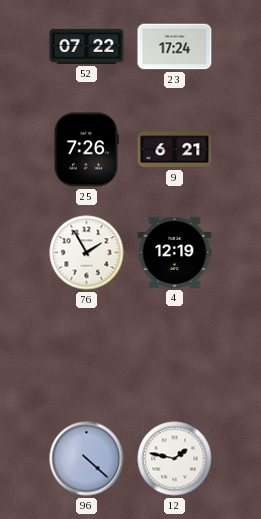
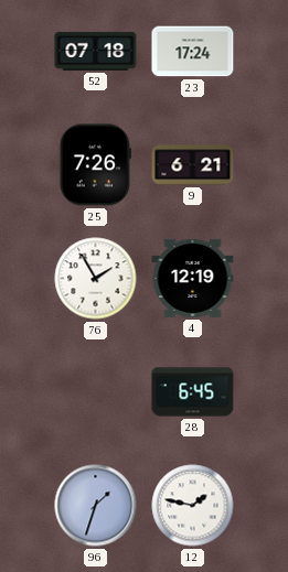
52: 07:22 -> 07:18 (96, 51)
28: none -> 6:45 (193, 392)
96: 4:22 -> 1:33 (96, 506)
